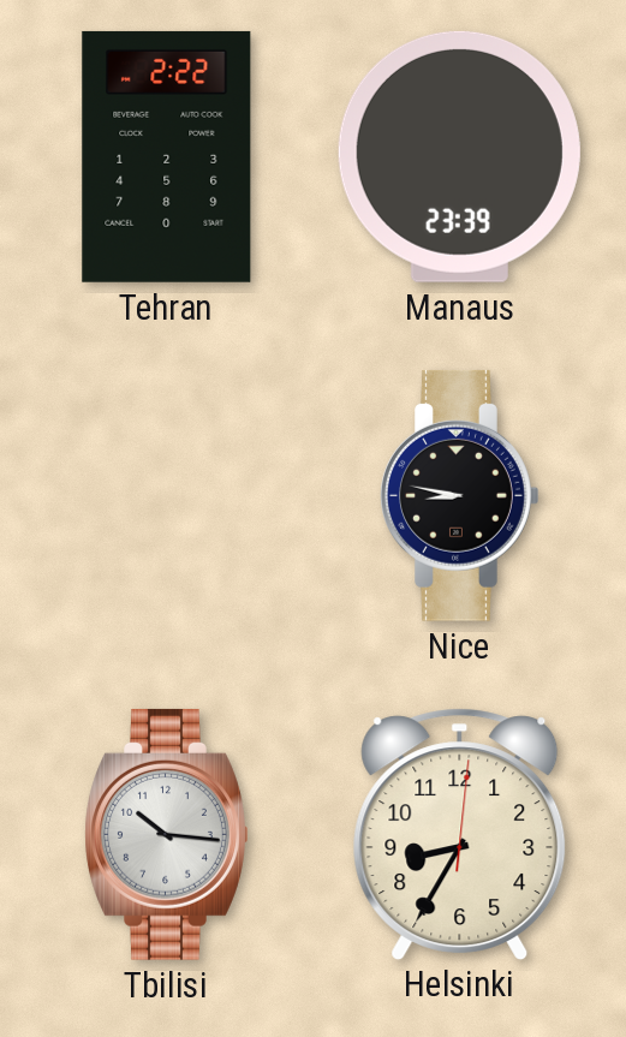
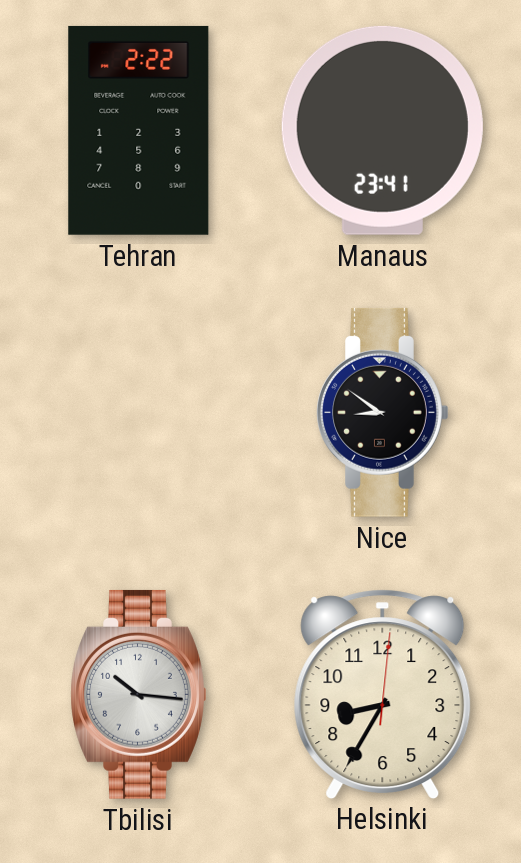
Manaus: 23:39 -> 23:41 (382, 130)
Nice: 8:47 -> 8:51 (383, 412)
